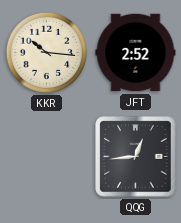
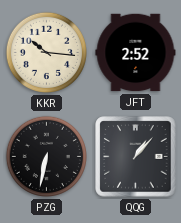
PZG: none -> 6:32 (46, 156)
QQG: 12:44 -> 1:07 (136, 157)
